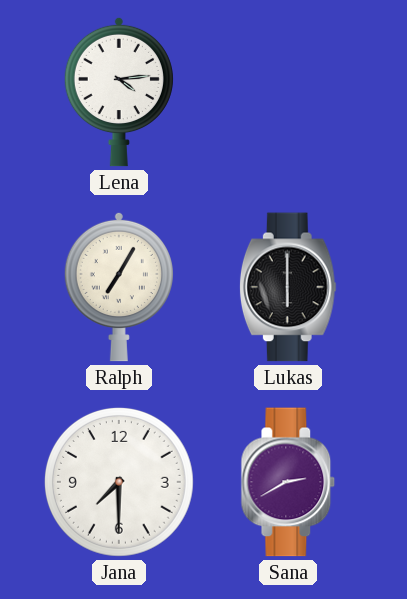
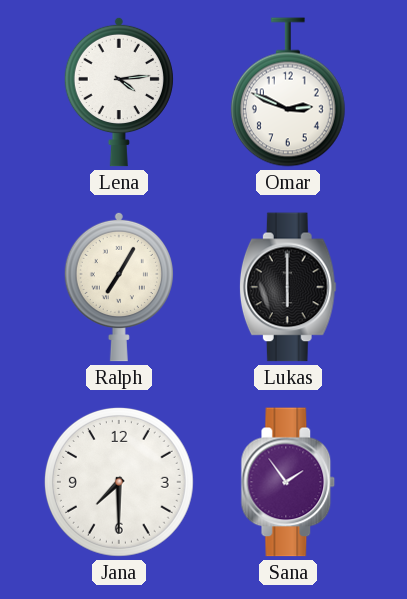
Omar: none -> 2:49 (288, 92)
Sana: 2:40 -> 1:54 (288, 482)
